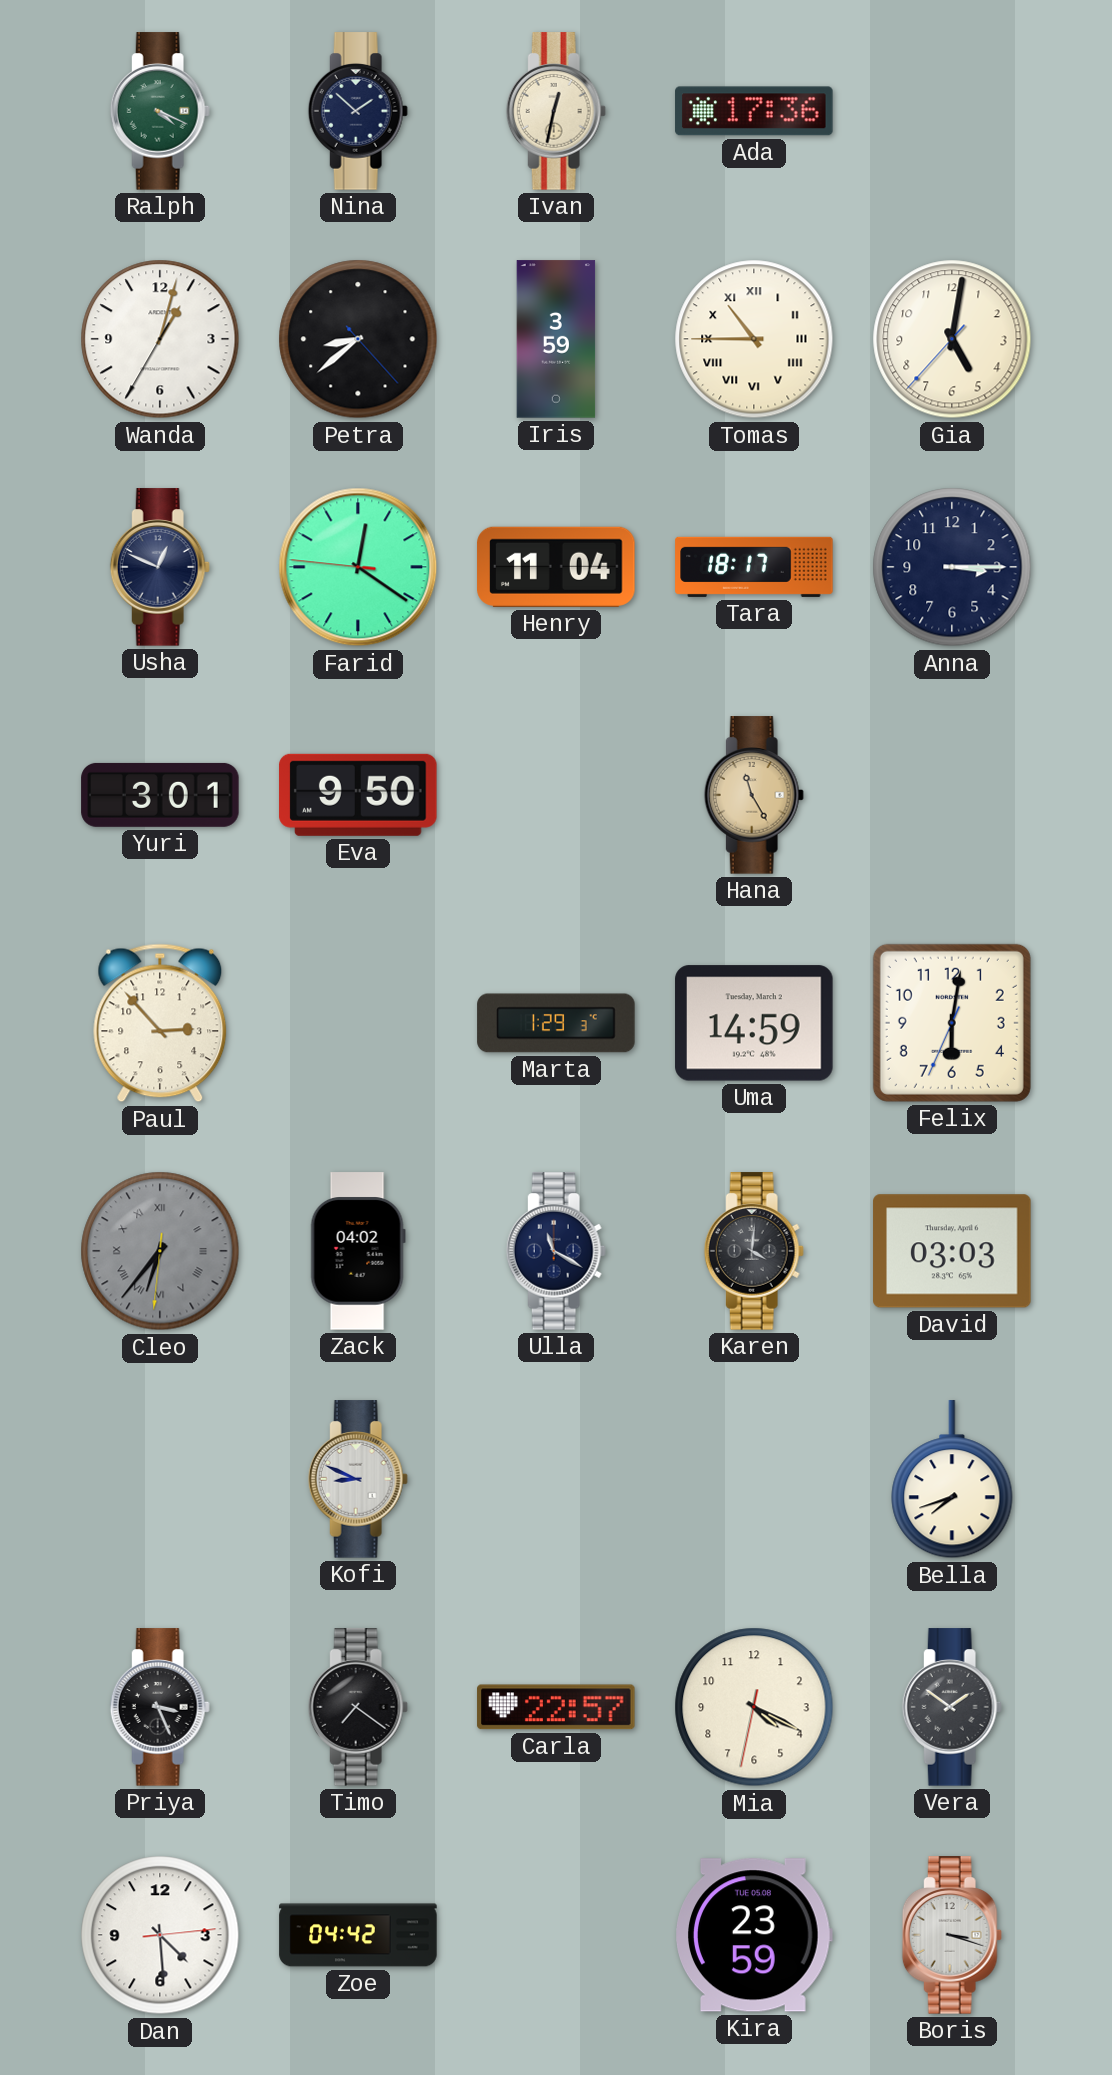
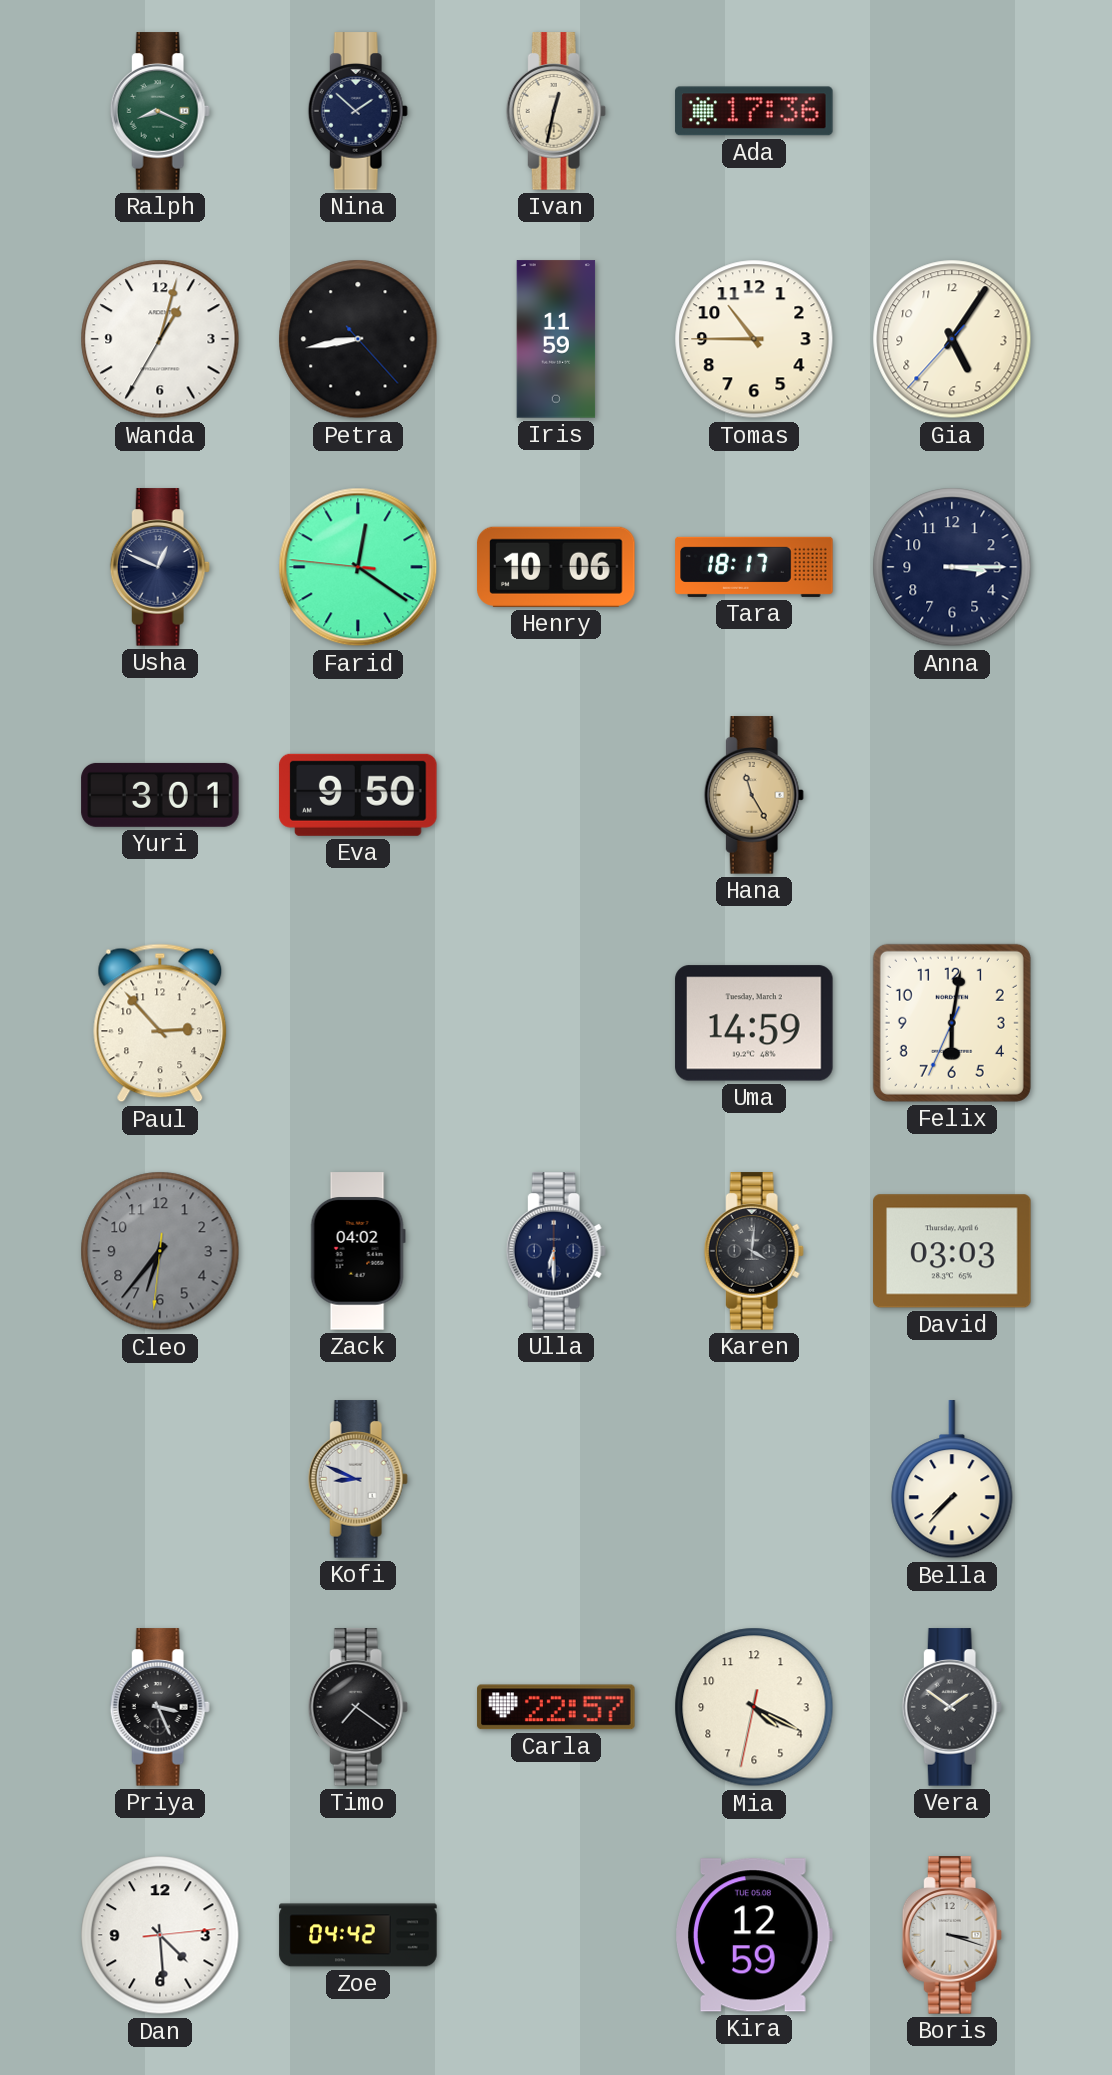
Ralph: 4:19 -> 8:19 (160, 111)
Petra: 8:38 -> 8:43 (358, 339)
Iris: 3:59 -> 11:59 (556, 339)
Tomas numerals: Roman -> Arabic (754, 339)
Gia: 5:01 -> 5:05 (952, 339)
Henry: 11:04 -> 10:06 (556, 567)
Marta: 1:29 -> none (556, 1023)
Cleo numerals: Roman -> Arabic (160, 1251)
Ulla: 11:20 -> 6:30 (556, 1251)
Bella: 7:42 -> 7:37 (952, 1480)
Kira: 23:59 -> 12:59 (754, 1935)
